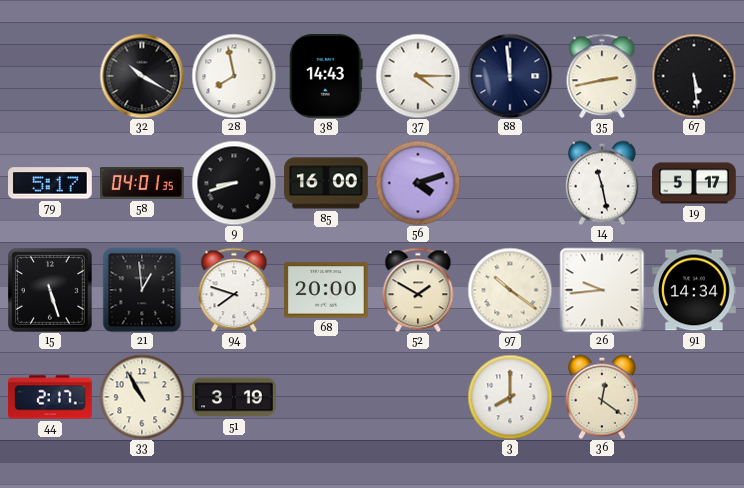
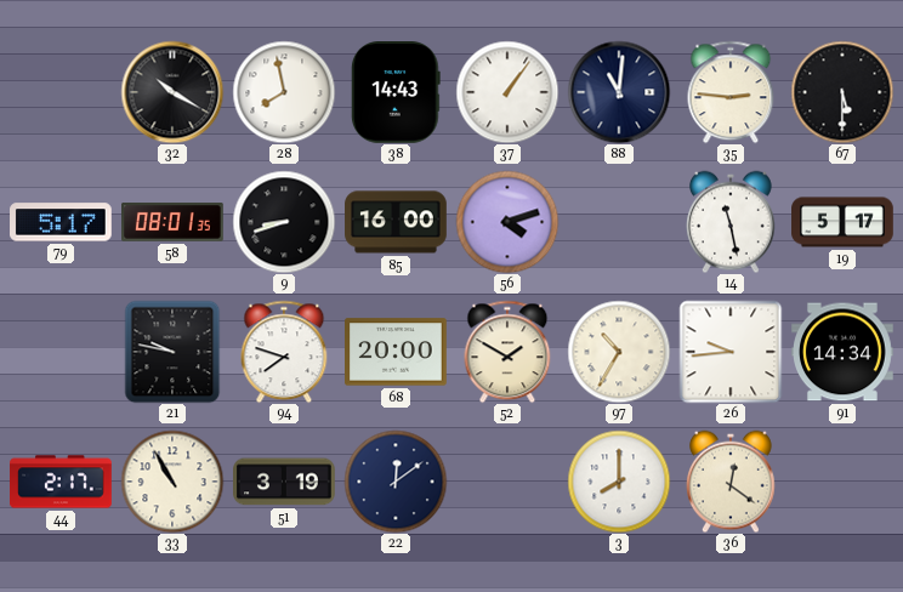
37: 4:15 -> 1:06 (507, 92)
88: 11:59 -> 11:01 (619, 92)
35: 2:43 -> 2:46 (731, 92)
67: 5:29 -> 5:30 (842, 92)
58: 04:01 -> 08:01 (174, 223)
15: 5:27 -> none (51, 291)
21: 12:59 -> 9:47 (172, 352)
97: 10:21 -> 10:35 (619, 352)
22: none -> 12:09 (396, 482)
